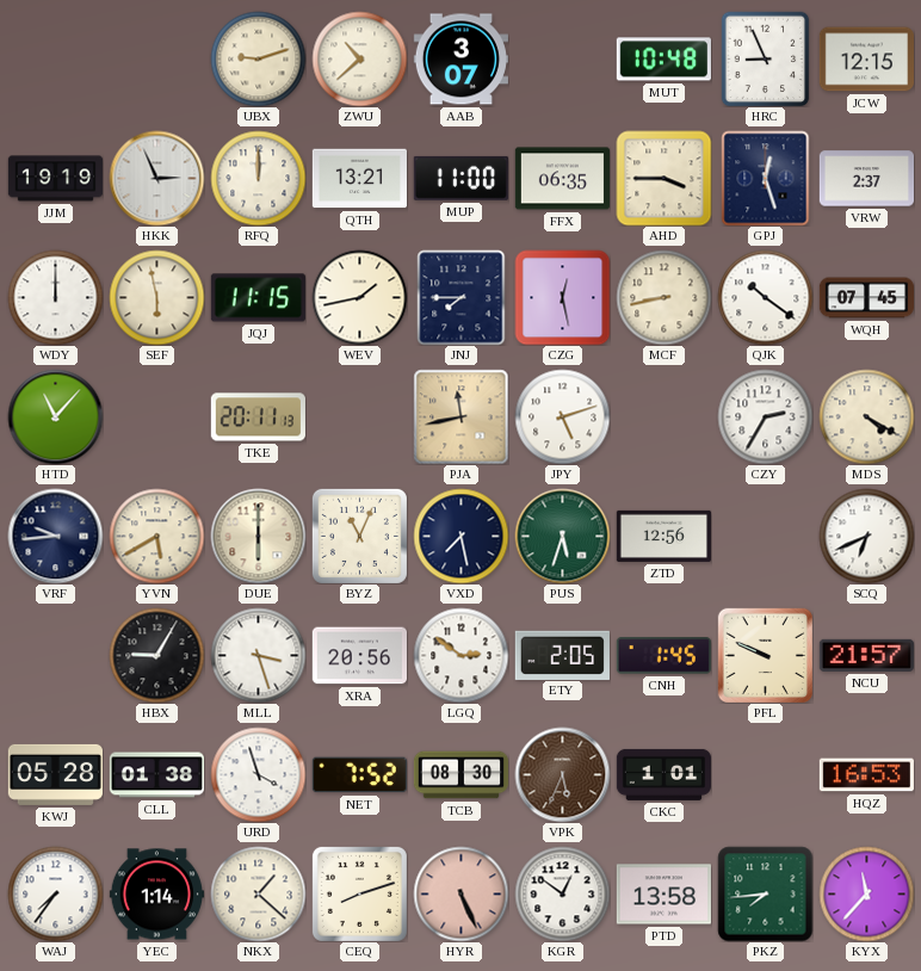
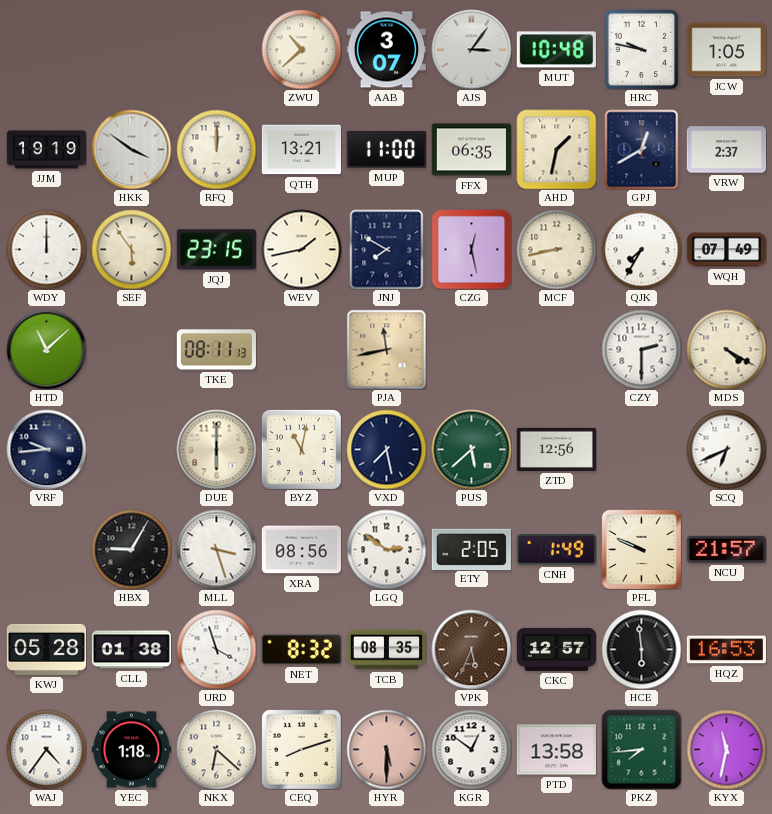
UBX: 9:12 -> none (258, 58)
AJS: none -> 3:06 (471, 49)
HRC: 8:56 -> 9:47 (642, 49)
JCW: 12:15 -> 1:05 (726, 50)
HKK: 2:56 -> 3:51 (131, 149)
AHD: 3:45 -> 1:32 (556, 149)
GPJ: 12:27 -> 12:40 (642, 149)
SEF: 5:58 -> 5:54 (131, 249)
JQJ: 11:15 -> 23:15 (216, 250)
JNJ: 7:45 -> 7:50 (387, 249)
QJK: 10:21 -> 7:35 (641, 249)
WQH: 07:45 -> 07:49 (726, 250)
HTD: 11:07 -> 11:08 (46, 349)
TKE: 20:11 -> 08:11 (216, 350)
JPY: 5:12 -> none (562, 416)
CZY: 2:35 -> 2:30 (641, 349)
YVN: 5:40 -> none (156, 536)
BYZ: 11:04 -> 11:02 (301, 449)
PUS: 5:33 -> 5:38 (471, 449)
XRA: 20:56 -> 08:56 (301, 550)
CNH: 1:45 -> 1:49 (556, 550)
NET: 7:52 -> 8:32 (301, 650)
TCB: 08:30 -> 08:35 (386, 650)
CKC: 1:01 -> 12:57 (556, 649)
HCE: none -> 5:59 (641, 649)
WAJ: 7:36 -> 4:36 (46, 749)
YEC: 1:14 -> 1:18 (131, 750)
NKX: 1:22 -> 6:22 (216, 749)
HYR: 5:26 -> 5:30 (386, 749)
KYX: 11:37 -> 11:32 (726, 749)
